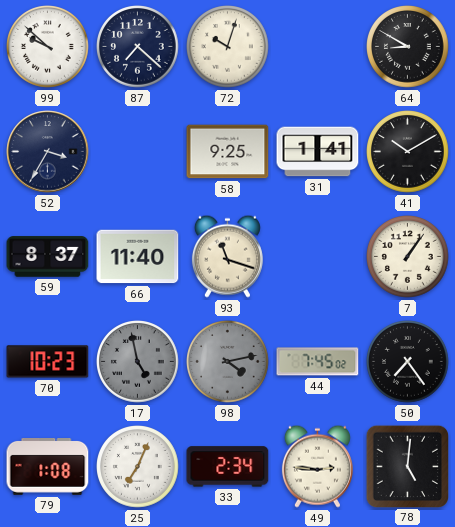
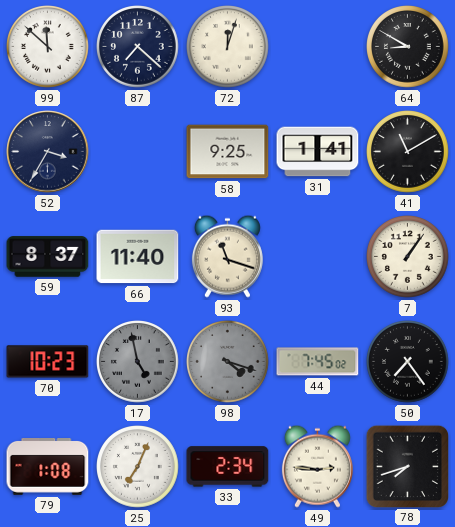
99: 9:52 -> 11:52 (48, 47)
72: 10:03 -> 12:03 (228, 47)
41: 10:10 -> 11:10 (408, 152)
98: 4:13 -> 4:18 (228, 362)
78: 5:01 -> 7:42 (407, 466)
